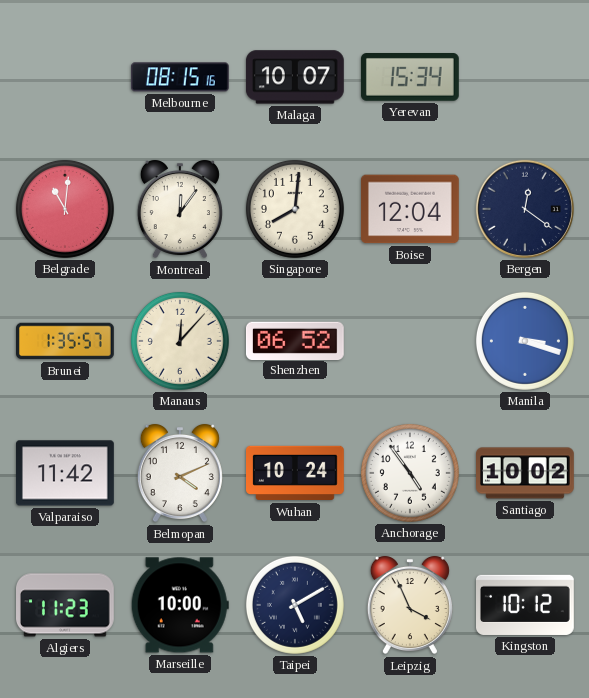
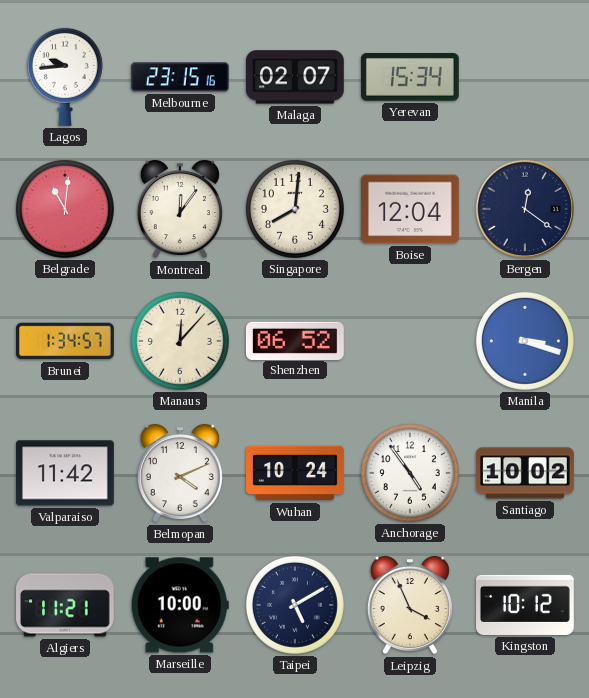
Lagos: none -> 9:44 (65, 77)
Melbourne: 08:15 -> 23:15 (180, 77)
Malaga: 10:07 -> 02:07 (295, 77)
Brunei: 1:35 -> 1:34 (66, 341)
Algiers: 11:23 -> 11:21 (66, 605)
